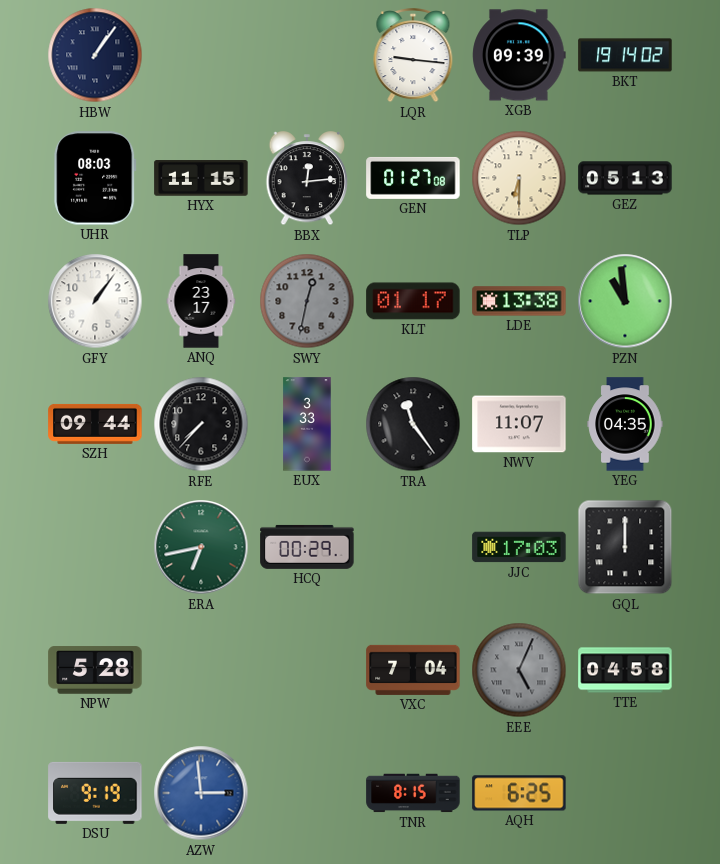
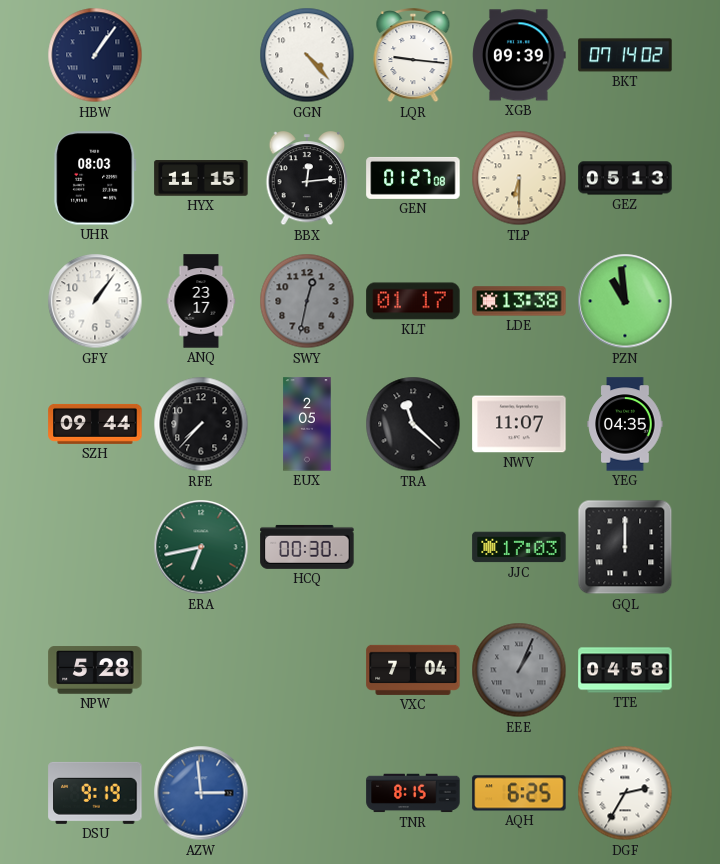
GGN: none -> 4:23 (307, 55)
BKT: 19:14 -> 07:14 (625, 55)
EUX: 3:33 -> 2:05 (307, 424)
TRA: 11:24 -> 11:22 (413, 424)
HCQ: 00:29 -> 00:30 (307, 547)
EEE: 5:04 -> 1:04 (519, 670)
DGF: none -> 2:35 (625, 793)
